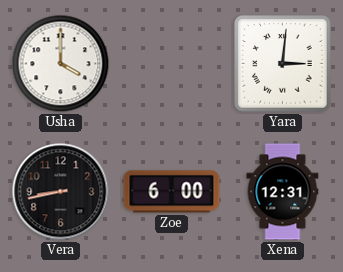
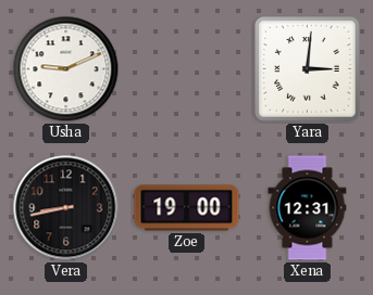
Usha: 4:00 -> 9:11 (66, 69)
Zoe: 6:00 -> 19:00 (187, 208)
